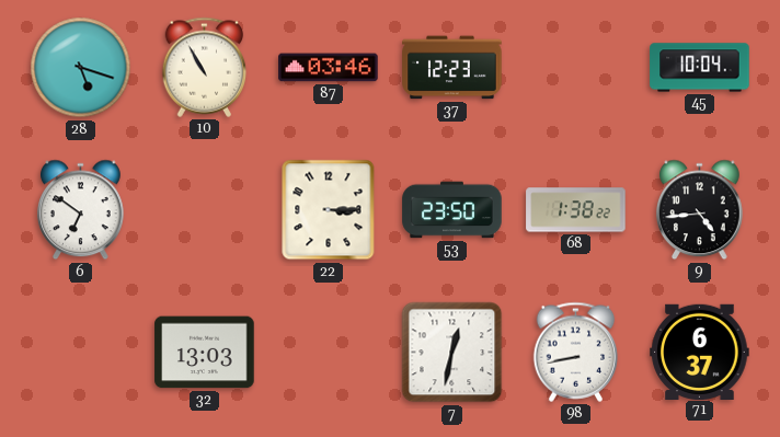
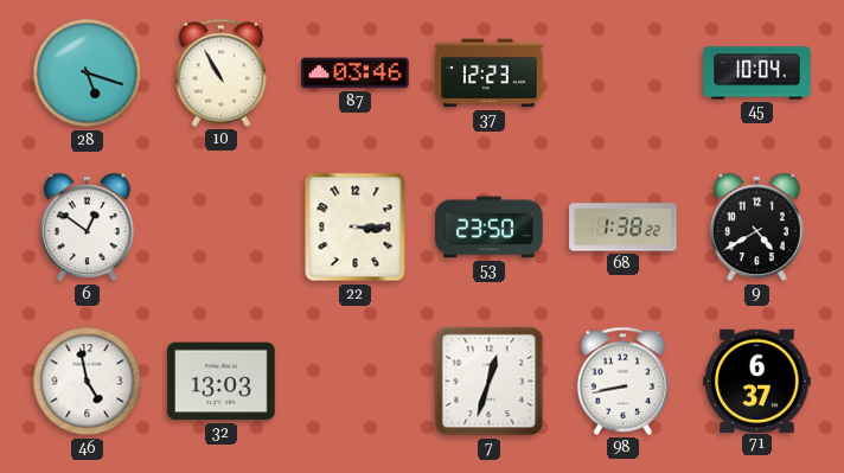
6: 6:51 -> 12:51 (88, 228)
9: 4:44 -> 4:40 (757, 228)
46: none -> 4:58 (88, 382)
7: 12:32 -> 12:33 (490, 382)
